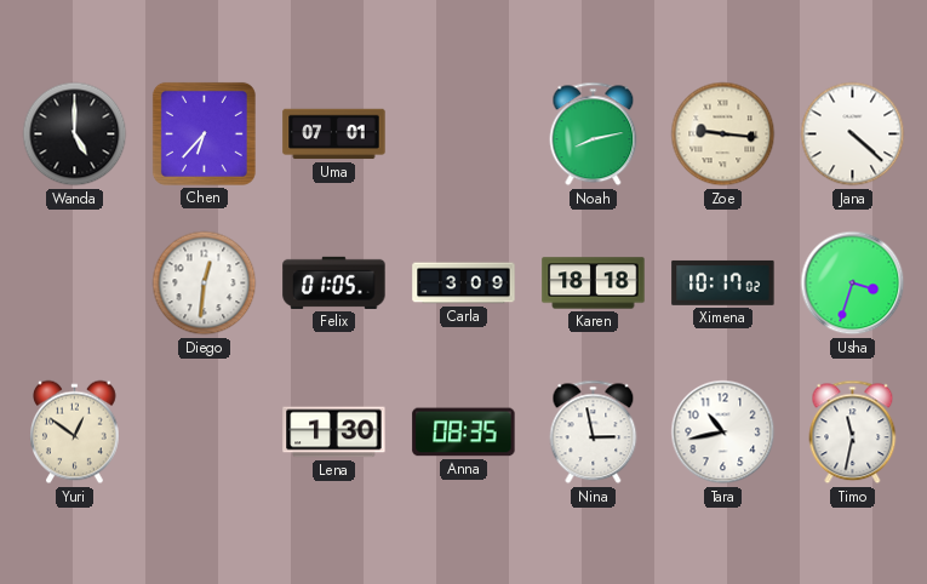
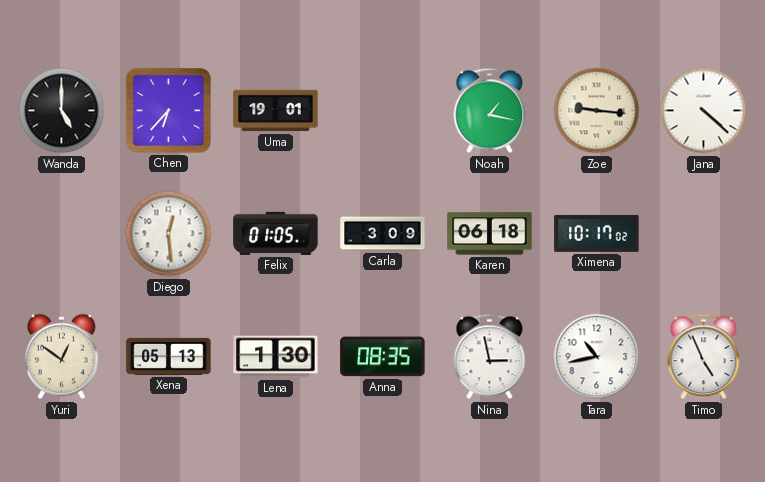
Uma: 07:01 -> 19:01 (276, 111)
Noah: 8:13 -> 1:17 (490, 111)
Diego: 12:31 -> 12:29 (169, 234)
Karen: 18:18 -> 06:18 (490, 234)
Usha: 3:33 -> none (853, 284)
Xena: none -> 05:13 (169, 356)
Timo: 11:32 -> 4:56 (704, 357)
